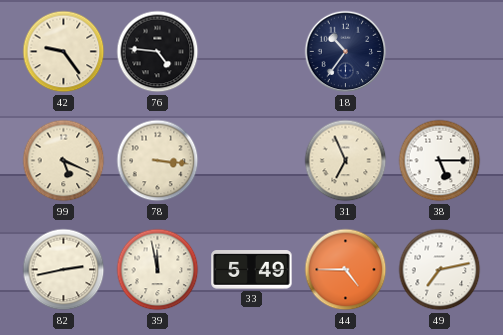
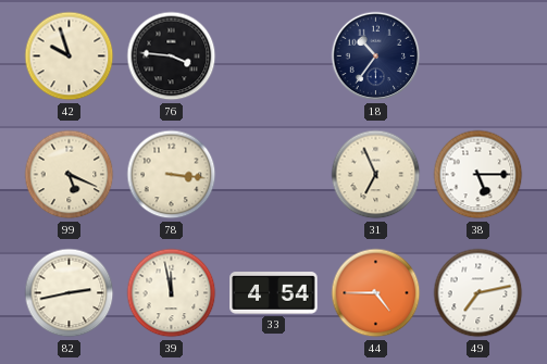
42: 9:24 -> 9:57 (70, 57)
76: 4:46 -> 3:46 (172, 57)
33: 5:49 -> 4:54 (274, 293)
